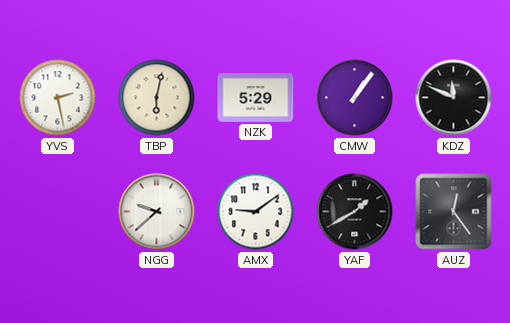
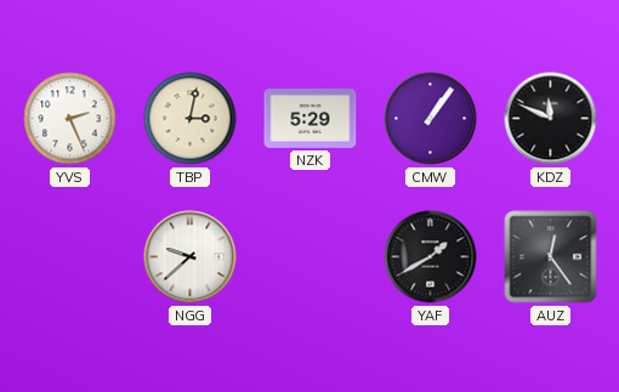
YVS: 2:28 -> 2:26 (70, 119)
TBP: 6:02 -> 3:02 (191, 119)
AMX: 9:09 -> none (256, 212)
